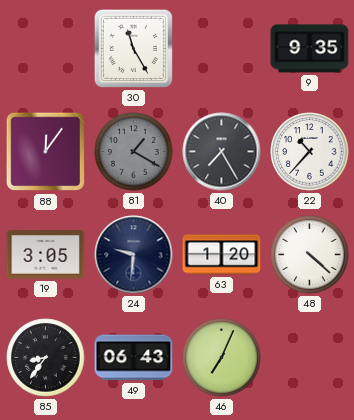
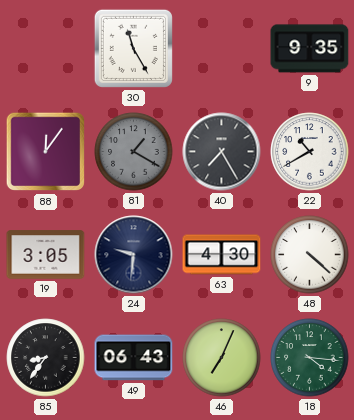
22: 10:37 -> 10:40 (310, 152)
63: 1:20 -> 4:30 (222, 255)
18: none -> 4:16 (310, 358)
